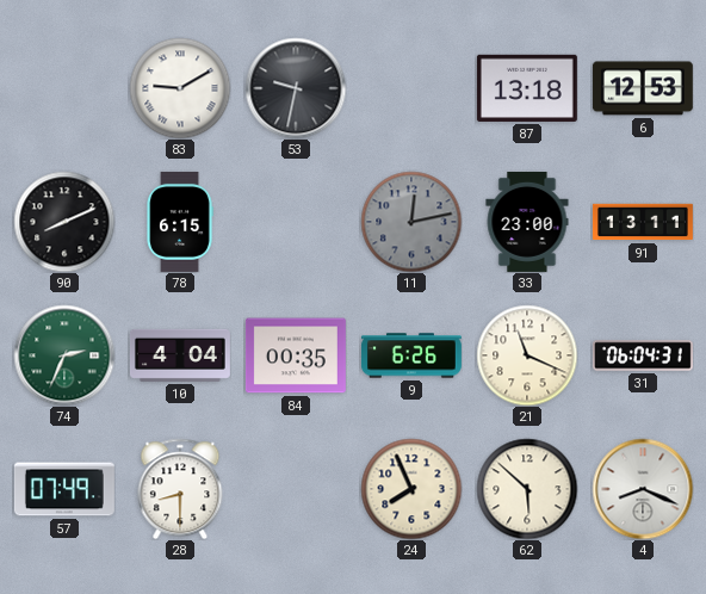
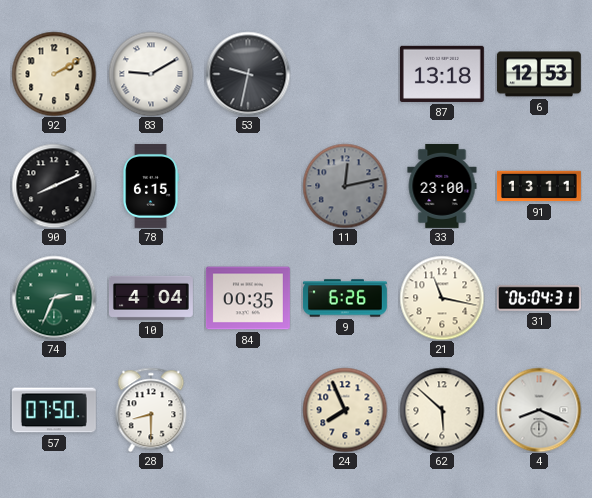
92: none -> 2:10 (54, 74)
21: 11:19 -> 11:17 (442, 298)
57: 07:49 -> 07:50 (54, 410)
